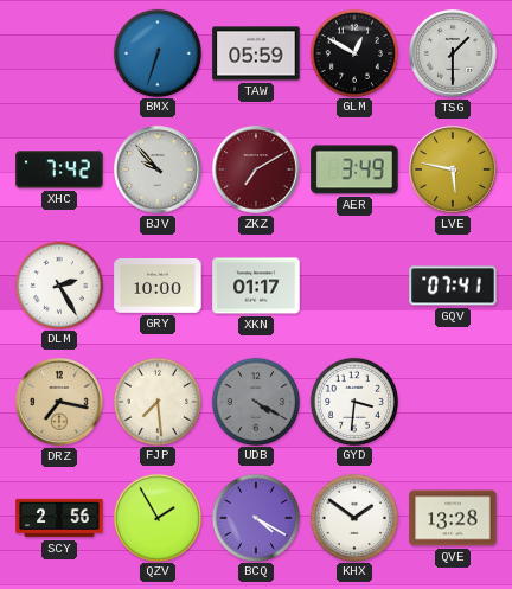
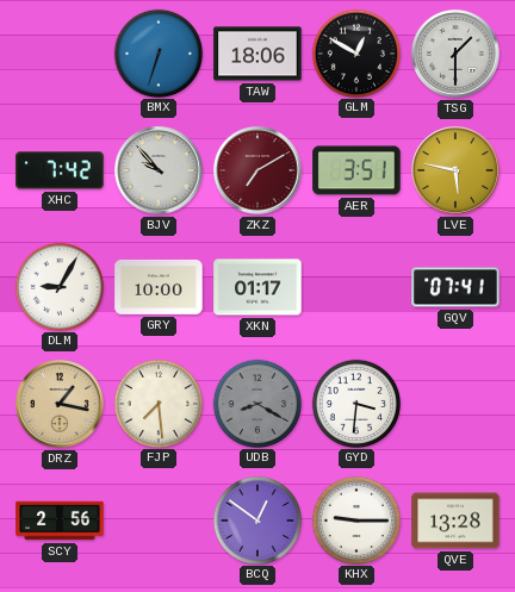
TAW: 05:59 -> 18:06 (257, 54)
AER: 3:49 -> 3:51 (356, 170)
DLM: 2:25 -> 9:05 (58, 286)
DRZ: 7:17 -> 1:17 (61, 405)
UDB: 4:20 -> 8:20 (256, 403)
QZV: 1:55 -> none (156, 517)
BCQ: 4:20 -> 12:51 (256, 519)
KHX: 1:51 -> 9:15 (355, 519)
